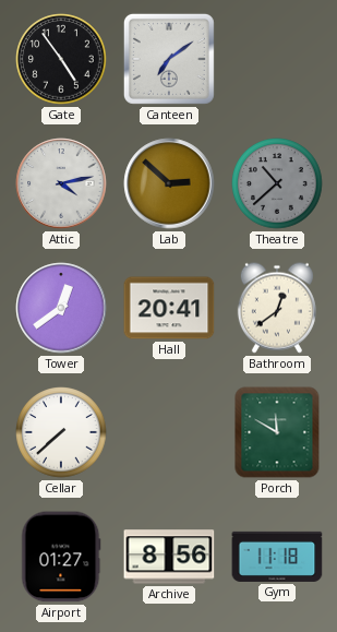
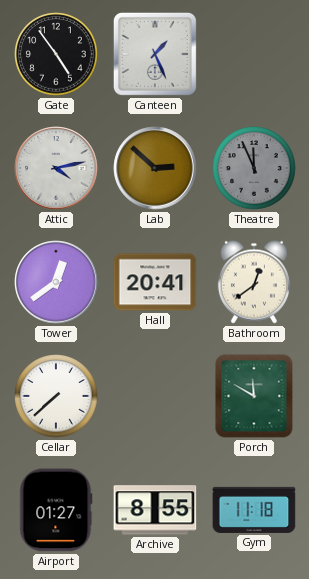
Canteen: 7:09 -> 1:26 (155, 54)
Theatre: 10:38 -> 11:56 (254, 168)
Archive: 8:56 -> 8:55 (155, 510)
